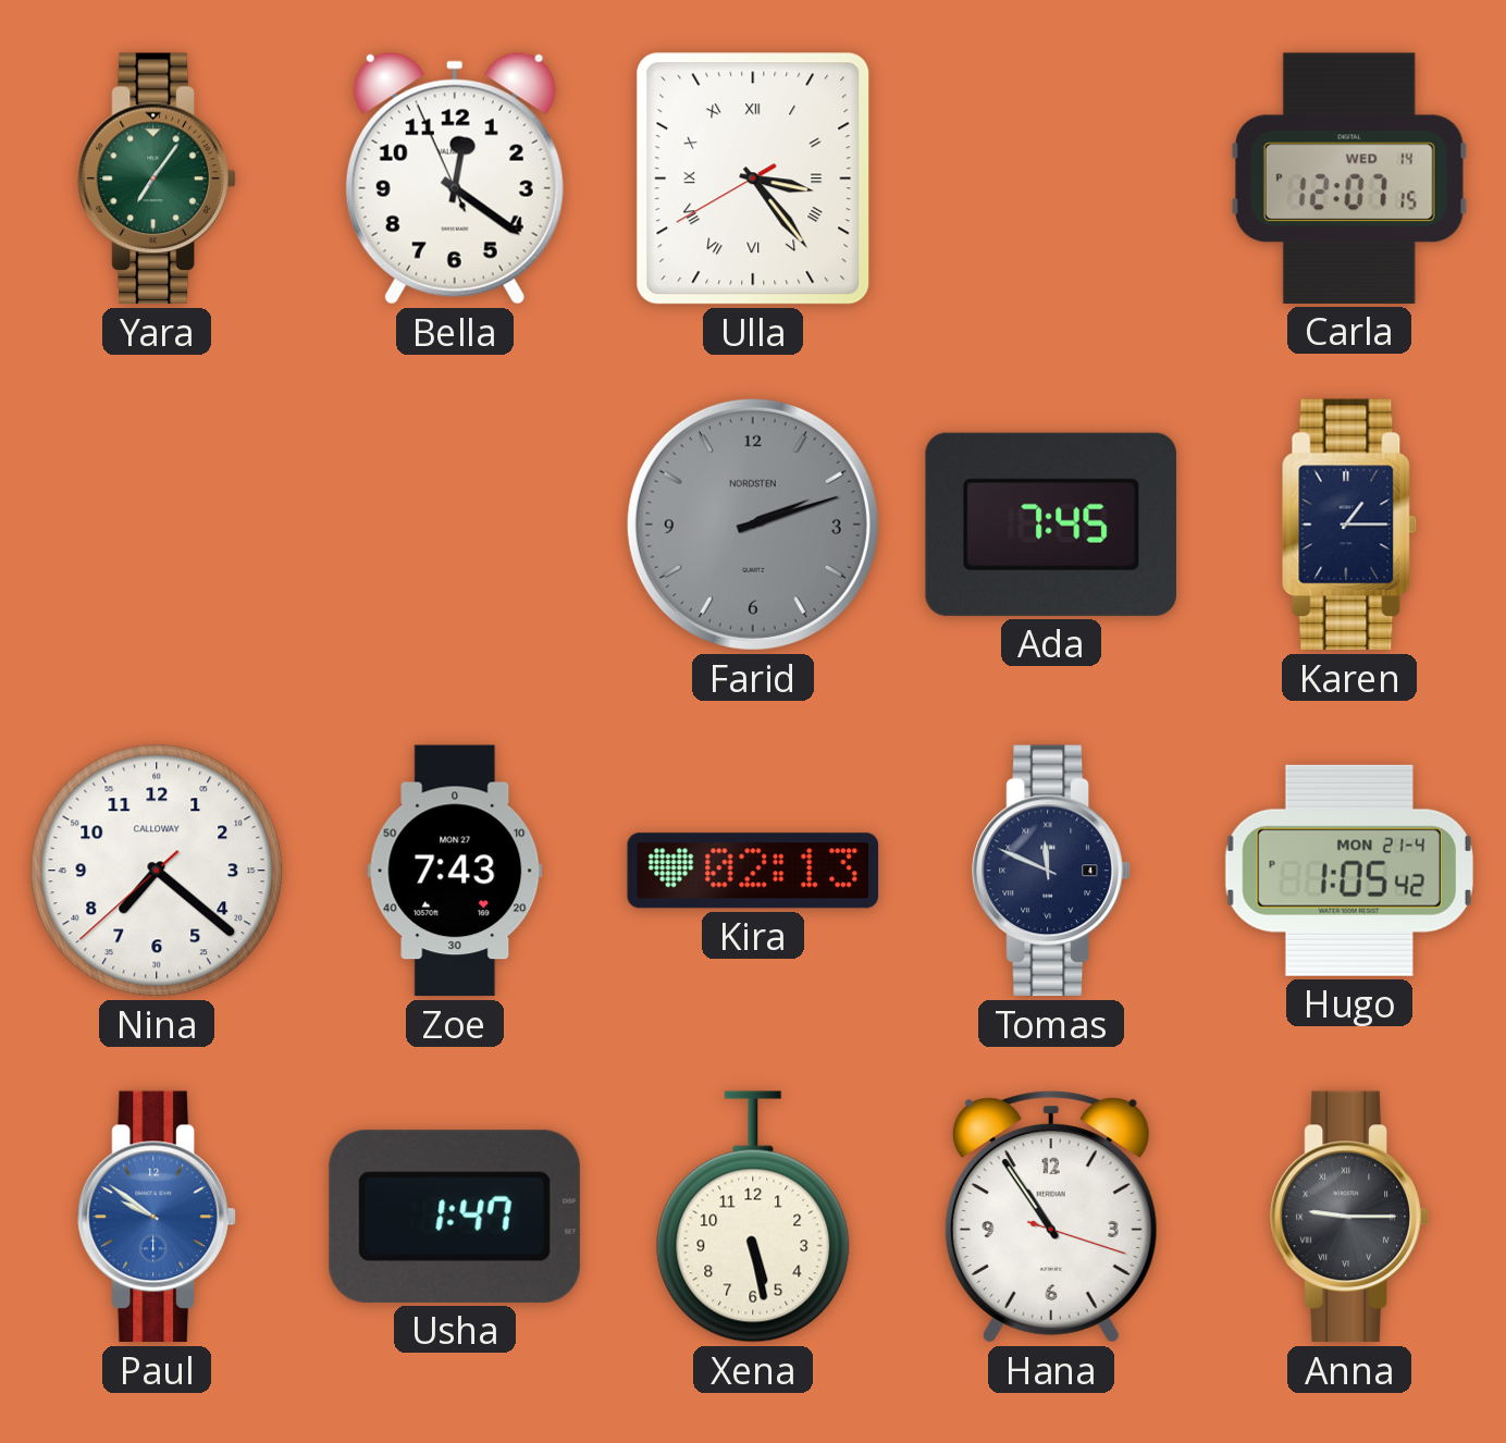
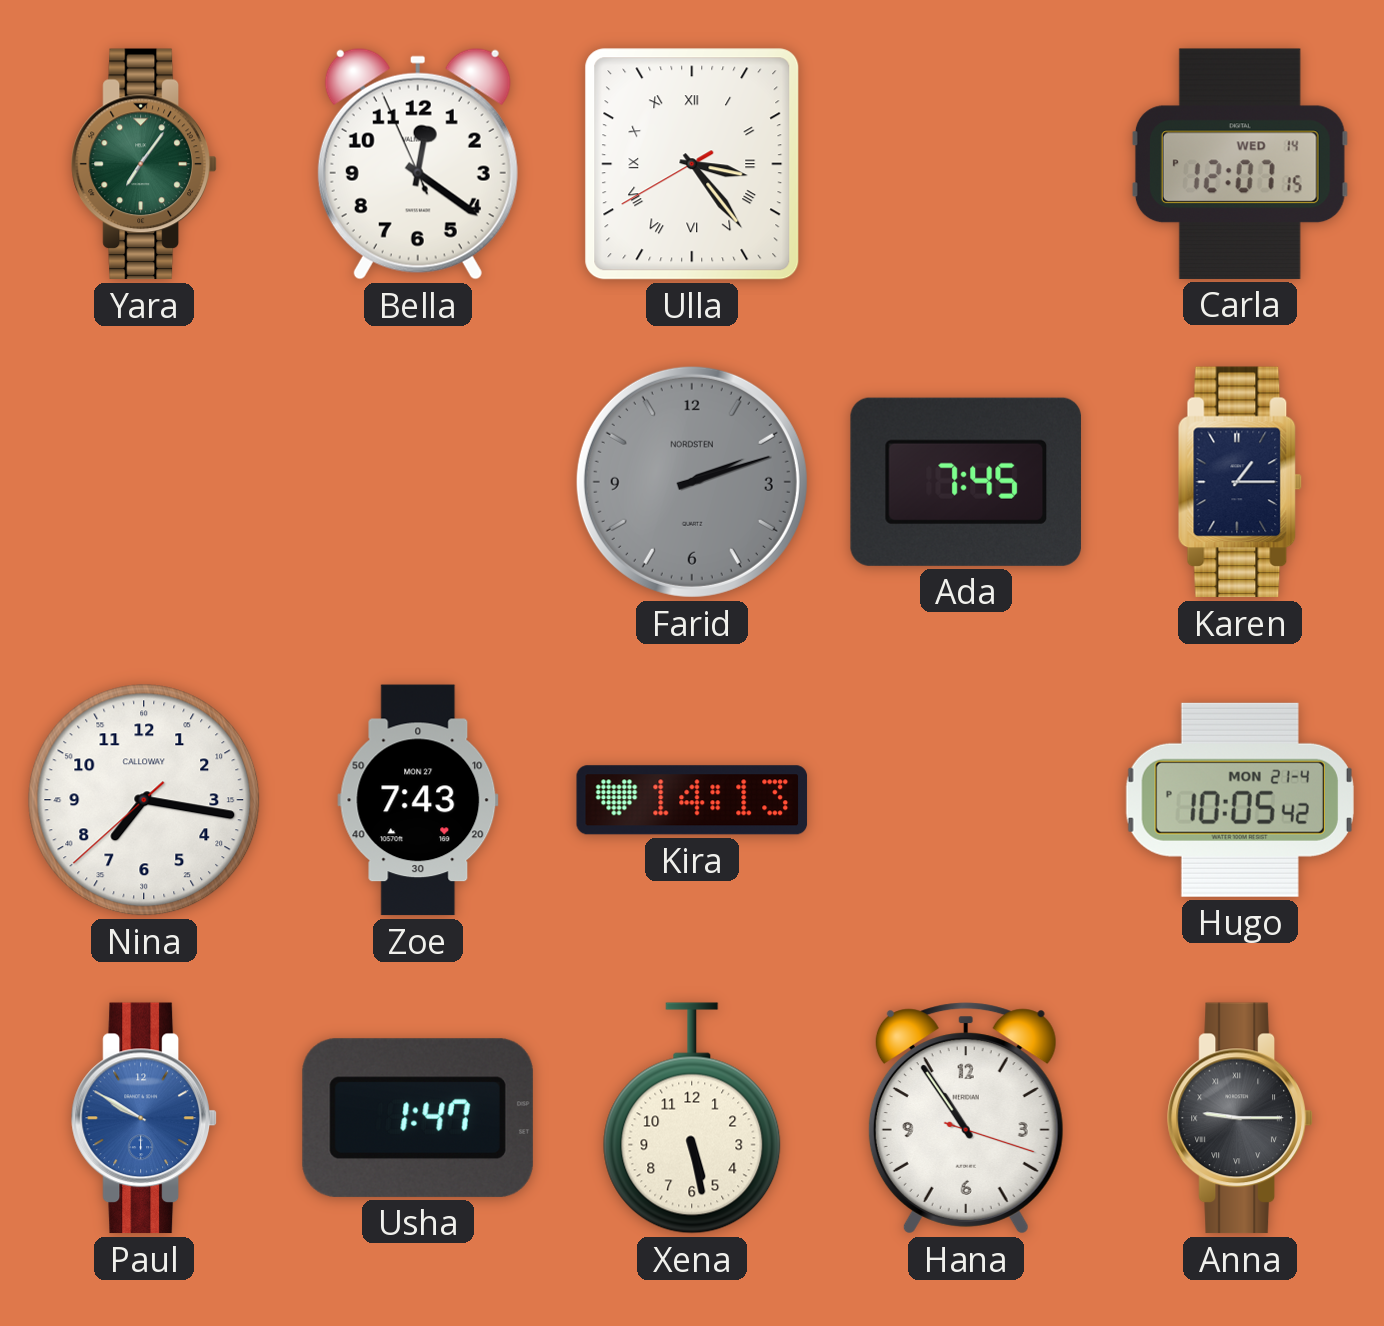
Nina: 7:21 -> 7:16 (144, 800)
Kira: 02:13 -> 14:13 (692, 800)
Tomas: 11:49 -> none (1051, 871)
Hugo: 1:05 -> 10:05 (1240, 800)
Paul: 9:51 -> 9:50 (144, 1118)
